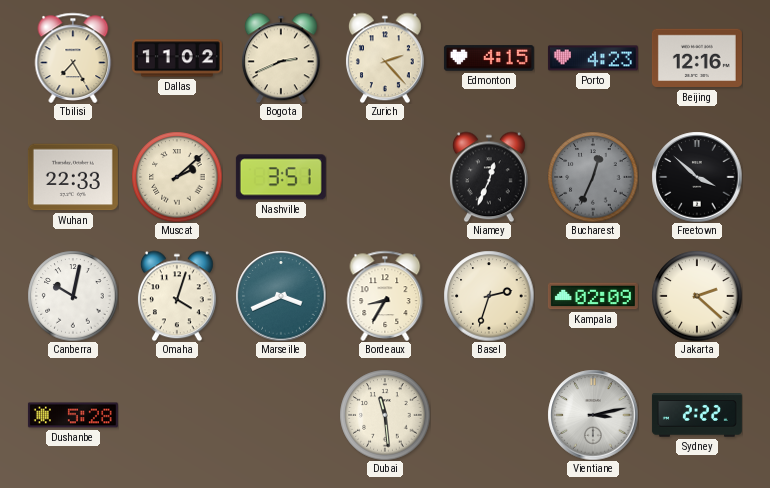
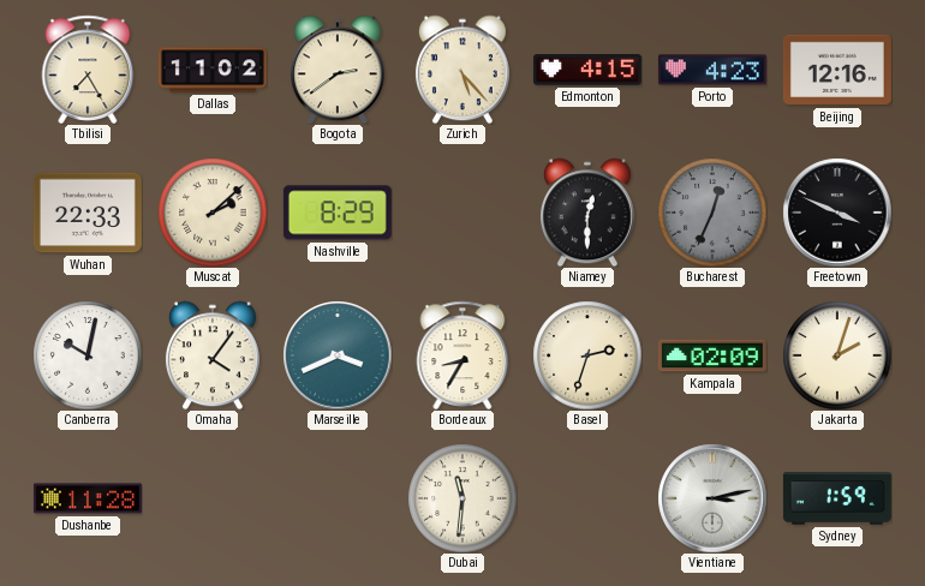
Bogota: 2:41 -> 2:39 (338, 70)
Zurich: 2:23 -> 5:23 (462, 70)
Nashville: 3:51 -> 8:29 (338, 213)
Niamey: 12:34 -> 12:30 (587, 213)
Freetown: 3:52 -> 3:49 (837, 213)
Omaha: 4:03 -> 4:06 (213, 355)
Jakarta: 2:22 -> 2:03 (837, 355)
Dushanbe: 5:28 -> 11:28 (88, 498)
Dubai: 11:29 -> 11:31 (462, 498)
Sydney: 2:22 -> 1:59 (837, 498)
